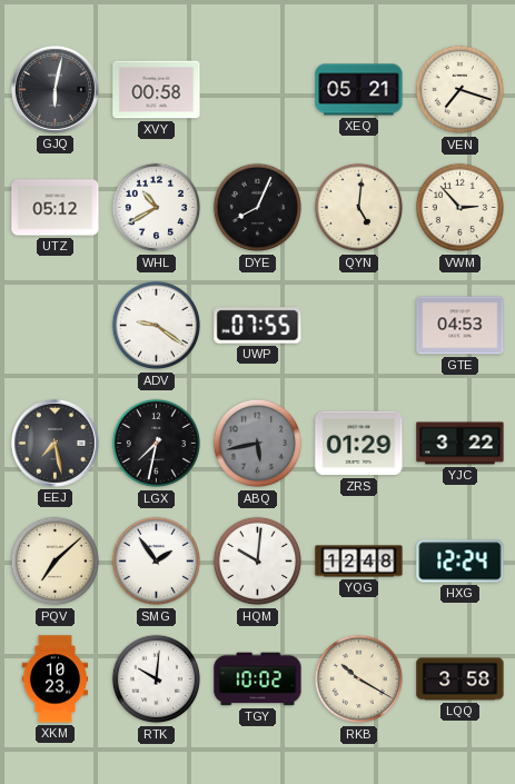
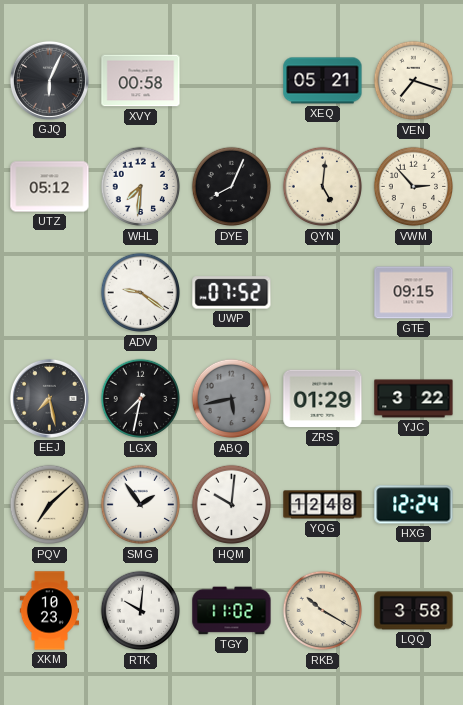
GJQ: 6:02 -> 6:04 (49, 80)
WHL: 10:40 -> 7:31 (141, 187)
UWP: 07:55 -> 07:52 (232, 293)
GTE: 04:53 -> 09:15 (414, 293)
TGY: 10:02 -> 11:02 (232, 611)
